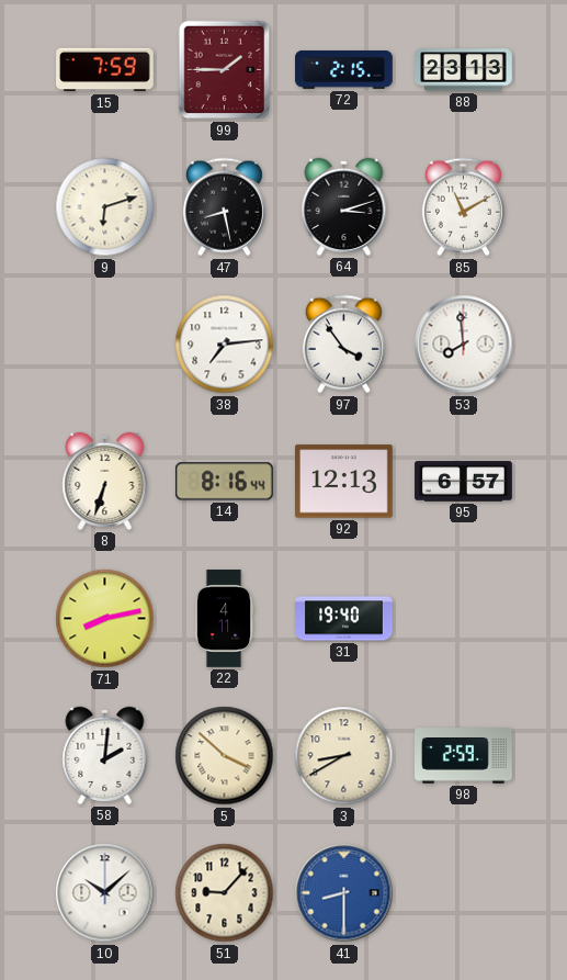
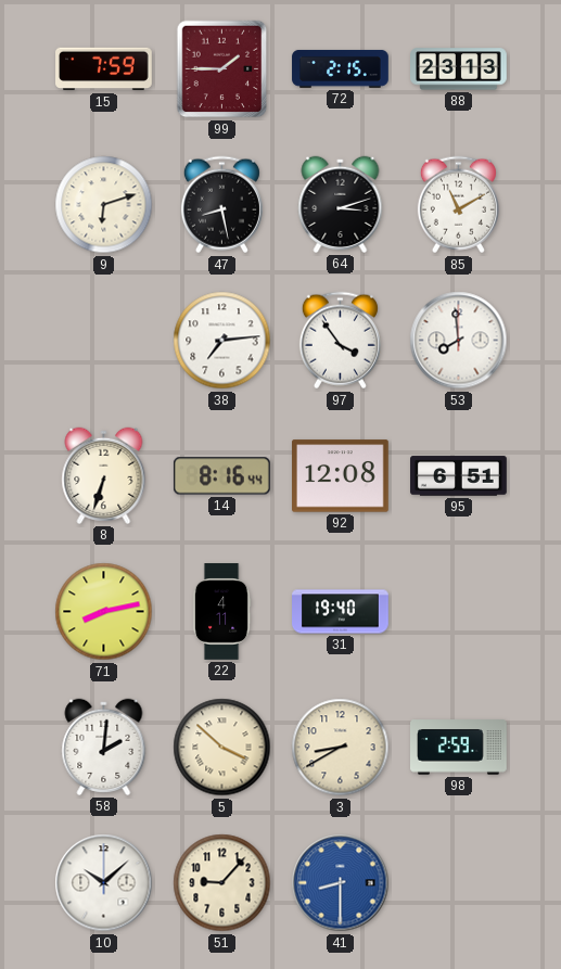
92: 12:13 -> 12:08 (341, 476)
95: 6:57 -> 6:51 (459, 476)
